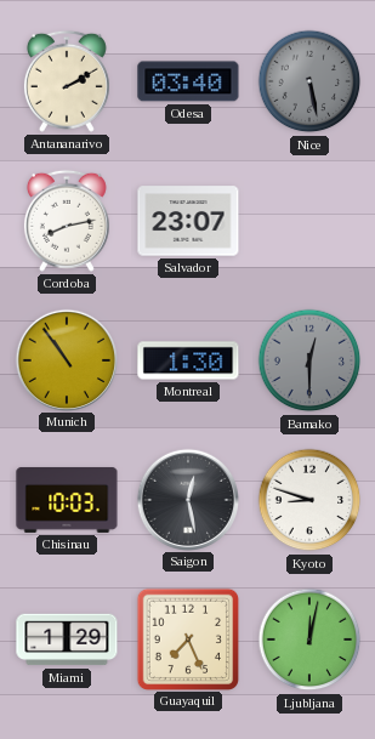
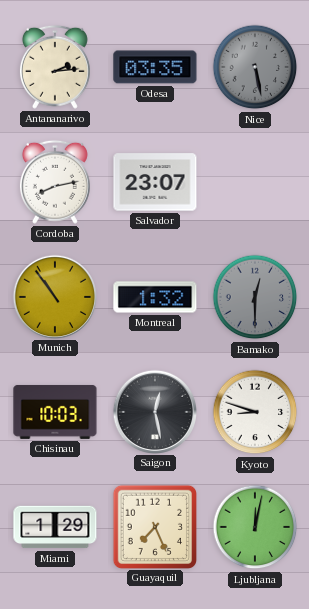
Antananarivo: 2:10 -> 2:14 (55, 67)
Odesa: 03:40 -> 03:35 (155, 67)
Montreal: 1:30 -> 1:32 (155, 297)
